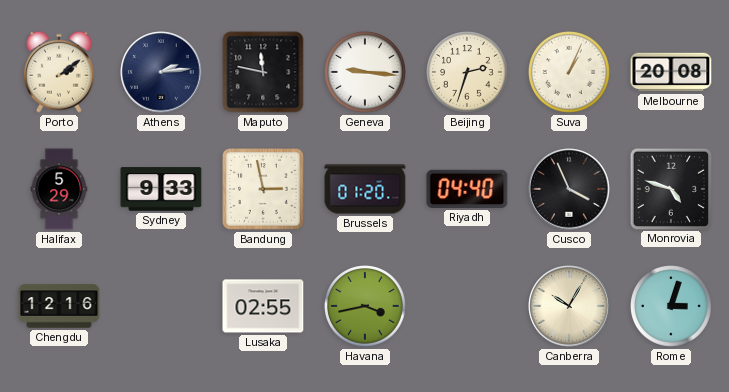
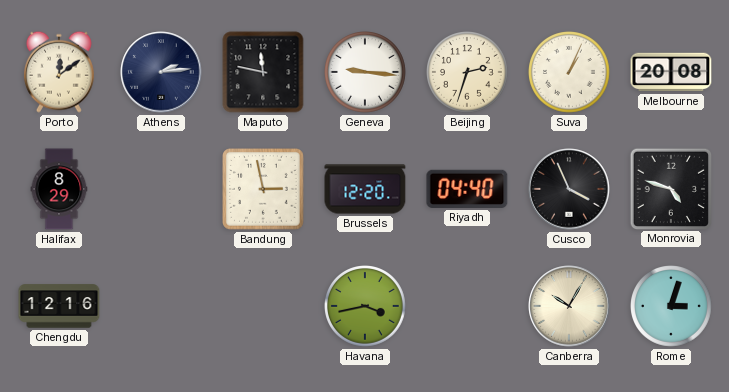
Porto: 2:09 -> 12:09 (59, 72)
Halifax: 5:29 -> 8:29 (59, 189)
Sydney: 9:33 -> none (161, 189)
Brussels: 01:20 -> 12:20 (365, 189)
Lusaka: 02:55 -> none (263, 306)
